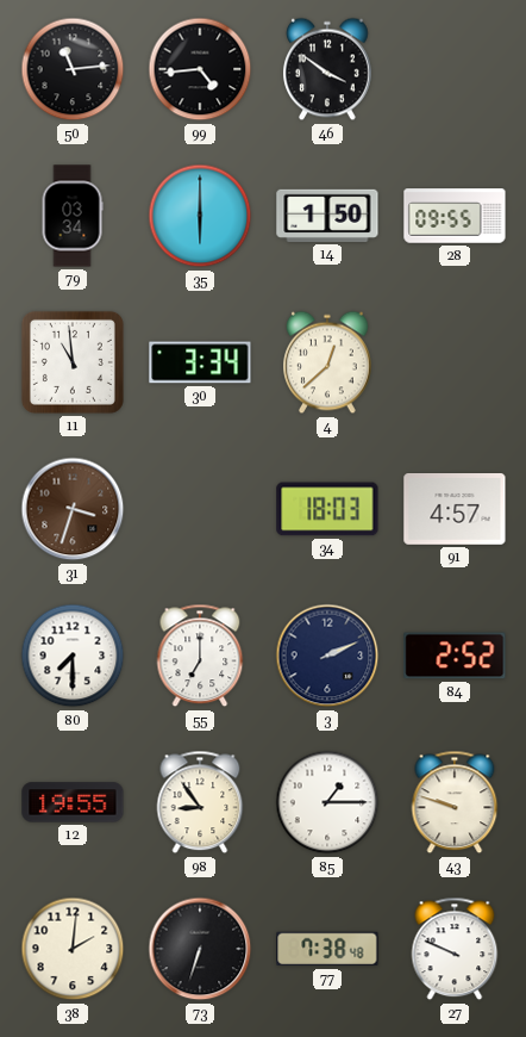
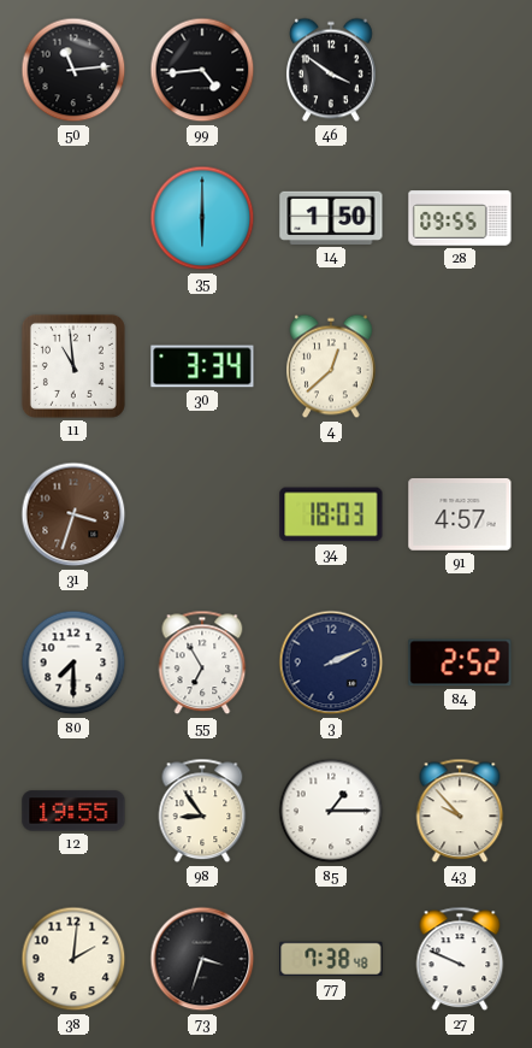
79: 03:34 -> none (73, 216)
55: 7:00 -> 6:55 (202, 663)
43: 9:48 -> 9:53 (460, 811)
73: 6:33 -> 3:33 (202, 959)
